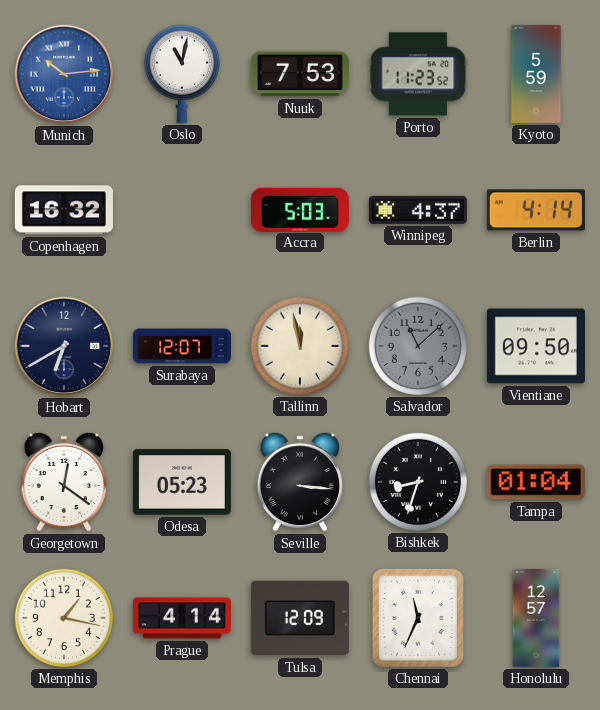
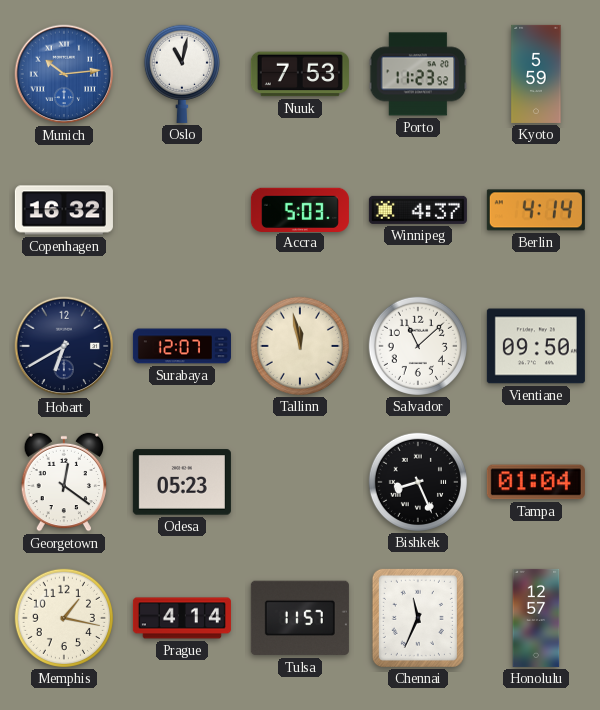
Salvador dial: grey -> white (418, 346)
Seville: 3:16 -> none (299, 482)
Bishkek: 8:33 -> 8:26 (418, 482)
Tulsa: 12:09 -> 11:57 (300, 618)
